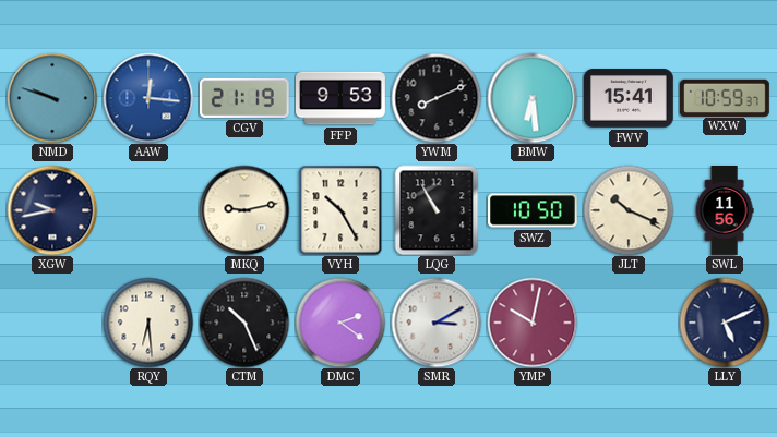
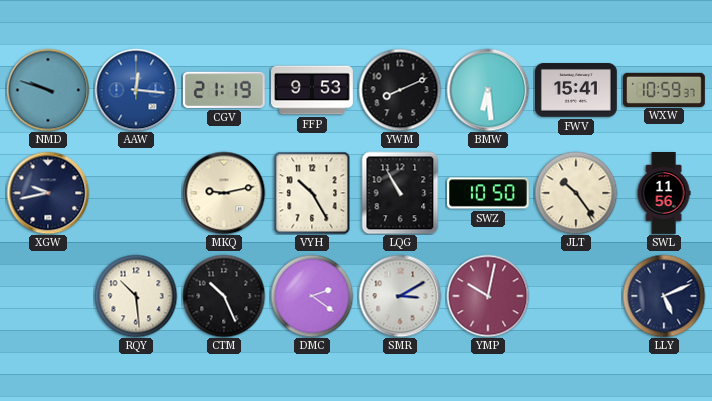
JLT: 10:19 -> 10:24 (576, 193)
RQY: 6:29 -> 10:29 (136, 296)
